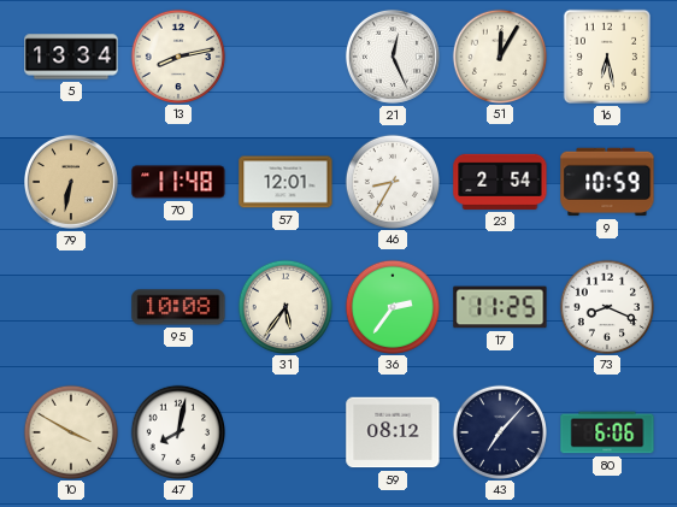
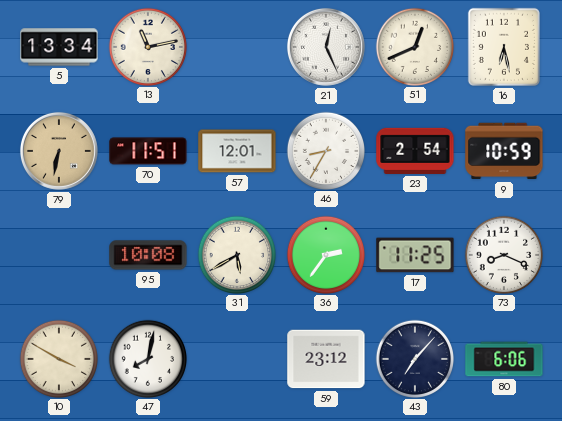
13: 8:13 -> 11:13 (147, 46)
51: 12:05 -> 12:41 (414, 46)
70: 11:48 -> 11:51 (148, 151)
31: 5:36 -> 5:40 (236, 254)
59: 08:12 -> 23:12 (326, 359)
